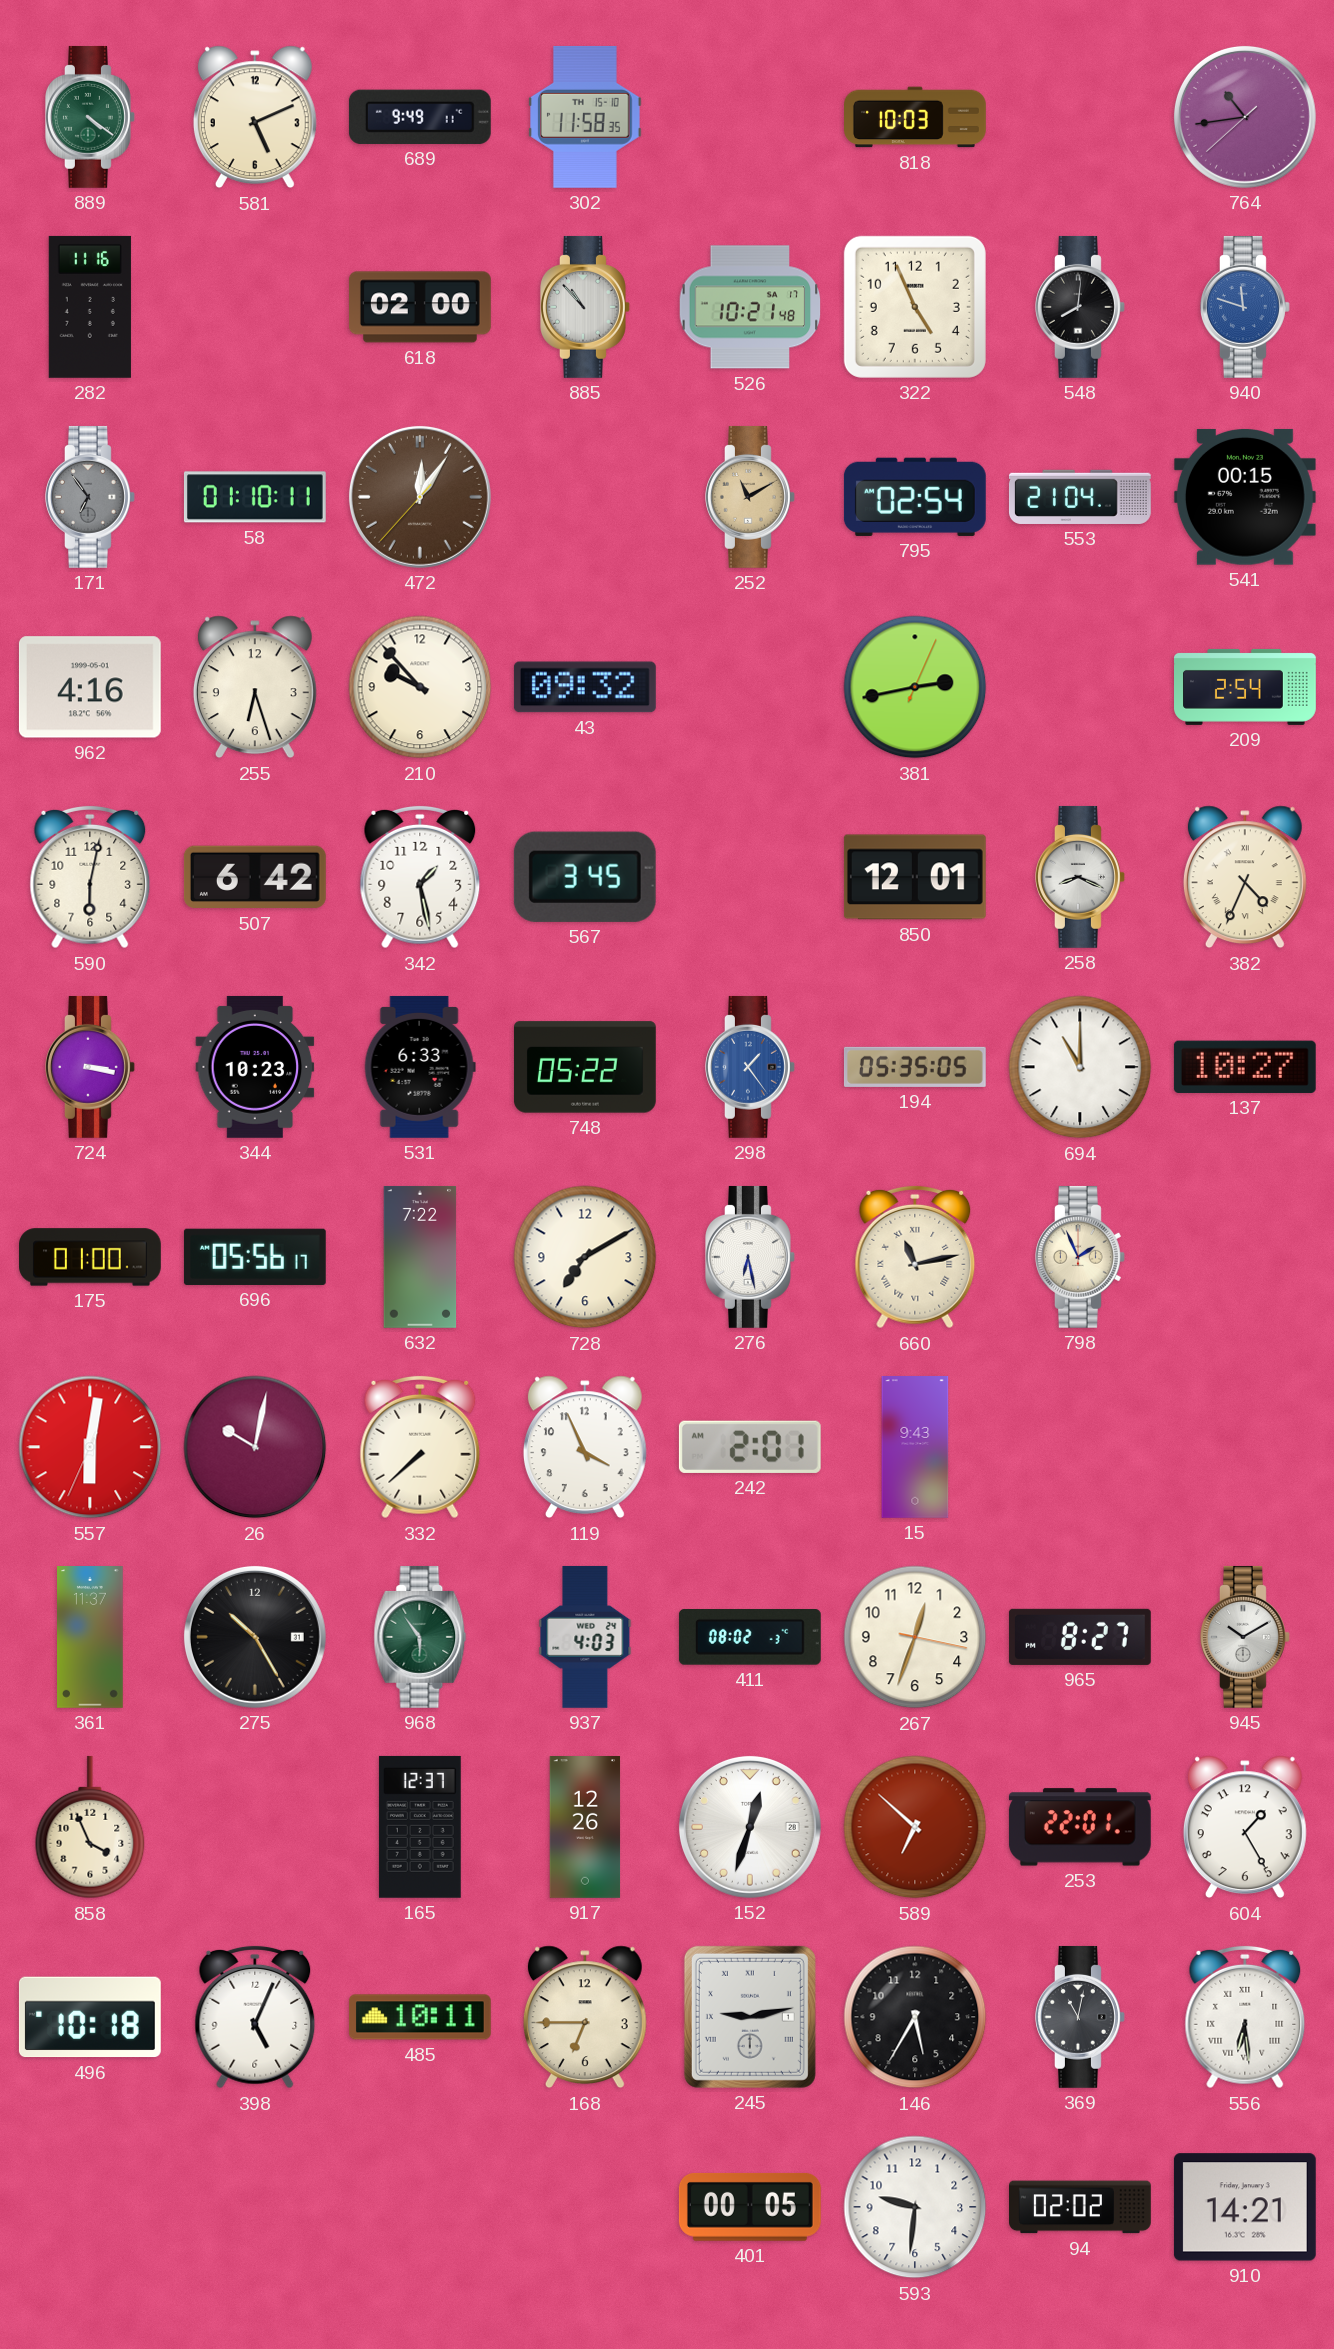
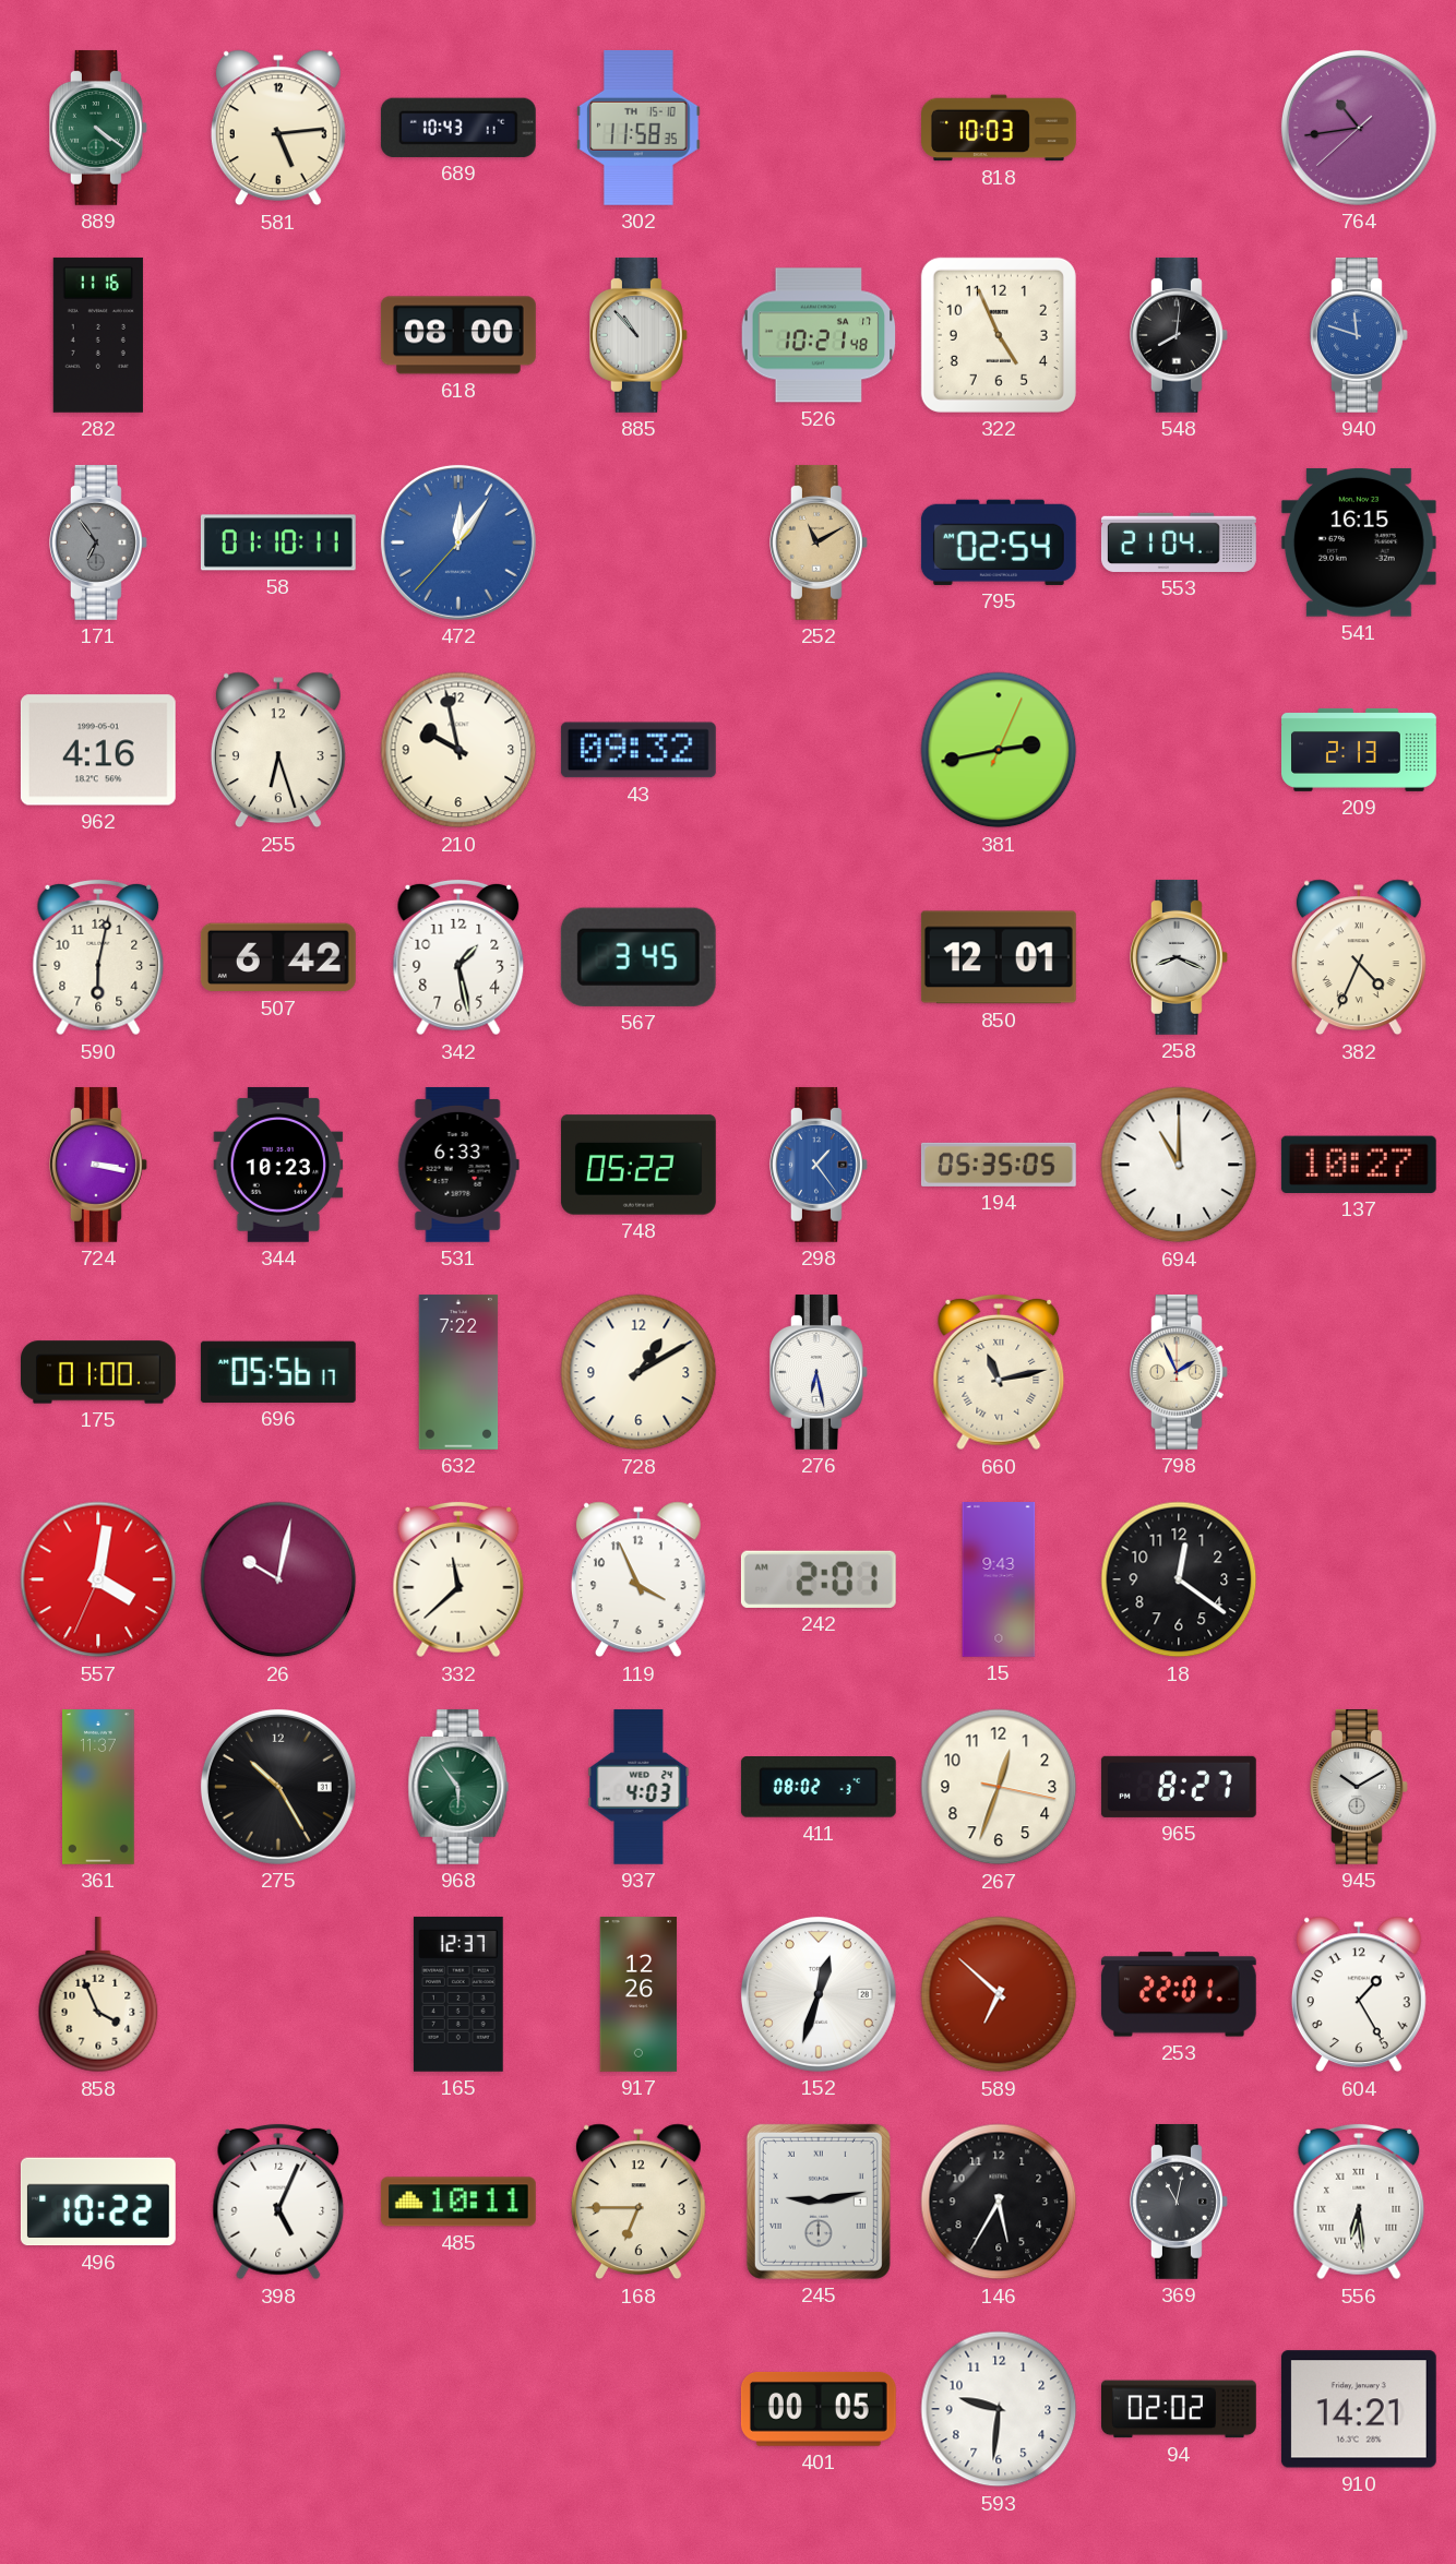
581: 5:11 -> 5:14 (278, 128)
689: 9:49 -> 10:43 (458, 128)
618: 02:00 -> 08:00 (458, 335)
472 dial: brown -> blue (458, 542)
541: 00:15 -> 16:15 (1359, 542)
210: 9:53 -> 9:58 (458, 750)
209: 2:54 -> 2:13 (1360, 750)
728: 7:10 -> 1:10 (639, 1372)
557: 6:01 -> 4:01 (98, 1579)
332: 7:38 -> 11:38 (458, 1579)
18: none -> 12:21 (1179, 1579)
496: 10:18 -> 10:22 (98, 2202)
